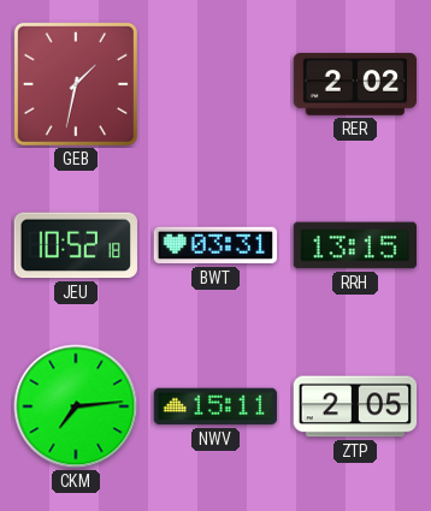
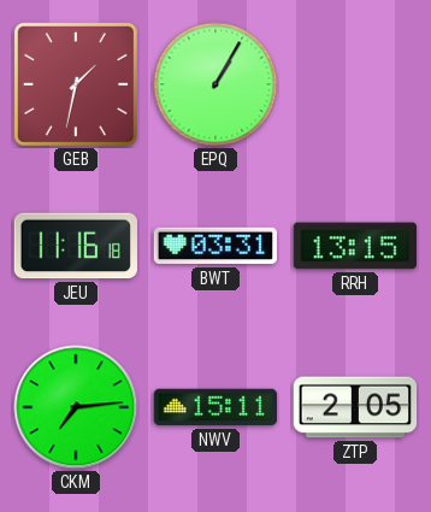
EPQ: none -> 1:05 (215, 84)
RER: 2:02 -> none (355, 84)
JEU: 10:52 -> 11:16 (75, 246)
